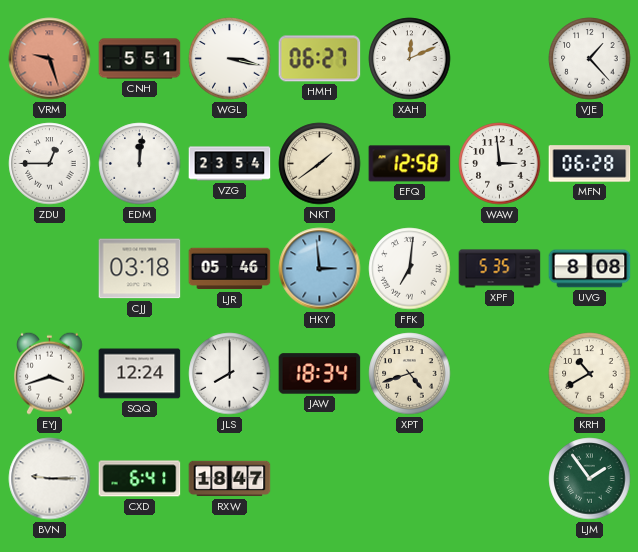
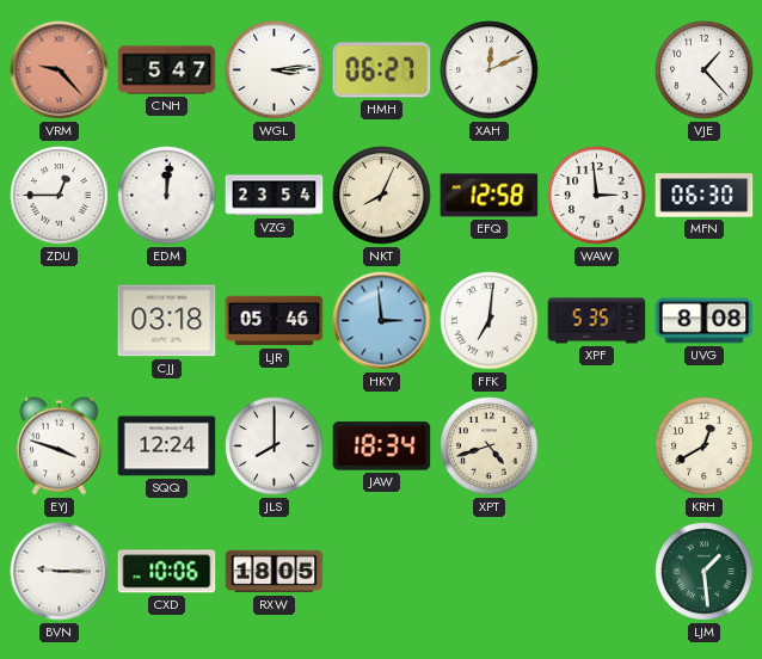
VRM: 9:27 -> 9:23 (60, 70)
CNH: 5:51 -> 5:47 (167, 70)
WGL: 3:17 -> 3:14 (275, 70)
NKT: 1:39 -> 8:04 (382, 196)
MFN: 06:28 -> 06:30 (705, 196)
EYJ: 3:42 -> 3:48 (60, 445)
KRH: 10:40 -> 12:40 (705, 446)
CXD: 6:41 -> 10:06 (167, 572)
RXW: 18:47 -> 18:05 (275, 572)
LJM: 1:54 -> 1:29 (705, 572)
